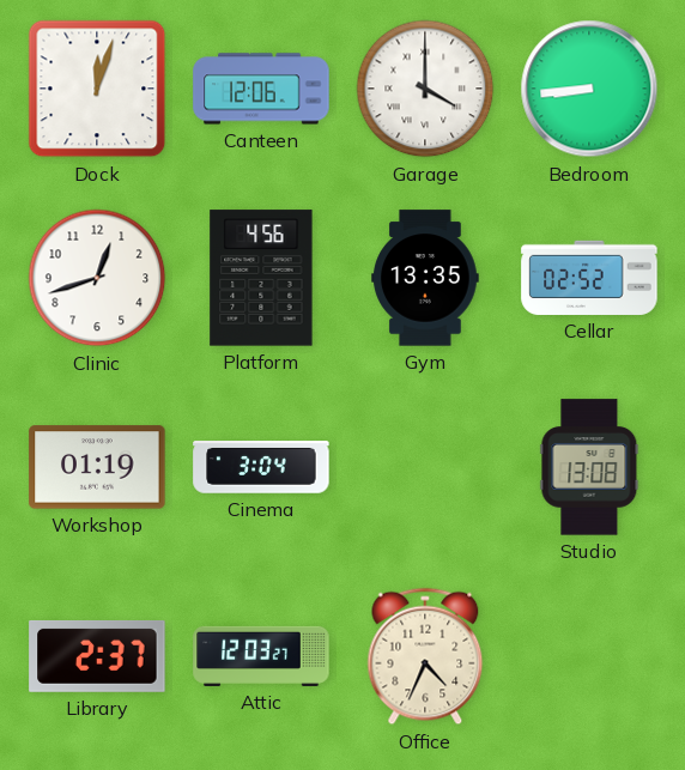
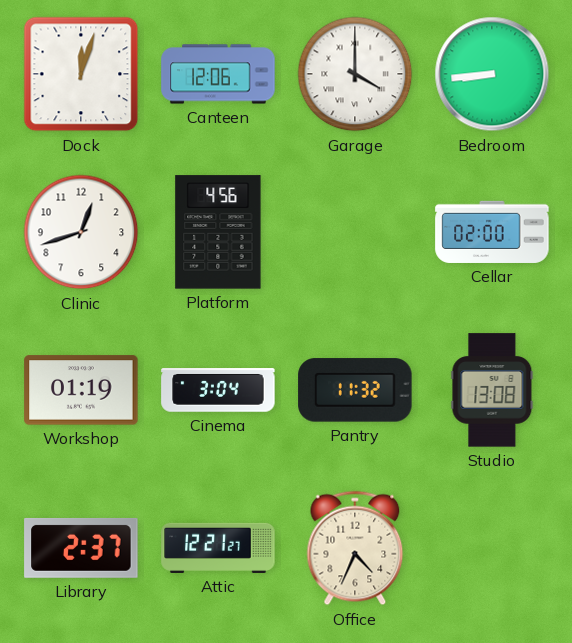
Gym: 13:35 -> none (425, 278)
Cellar: 02:52 -> 02:00 (492, 232)
Pantry: none -> 11:32 (355, 390)
Attic: 12:03 -> 12:21 (218, 548)
